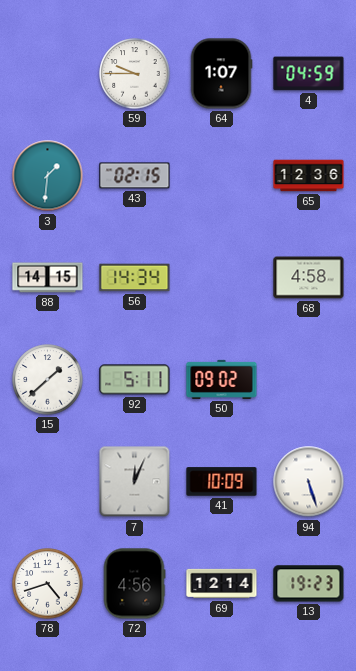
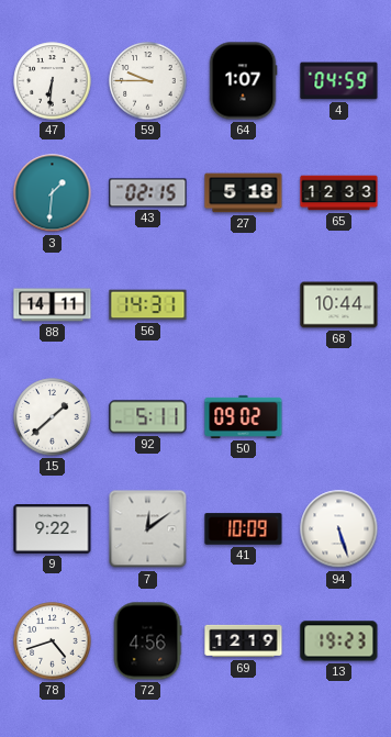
47: none -> 6:31 (53, 81)
27: none -> 5:18 (244, 193)
65: 12:36 -> 12:33 (339, 193)
88: 14:15 -> 14:11 (53, 305)
56: 14:34 -> 14:31 (148, 305)
68: 4:58 -> 10:44 (339, 305)
9: none -> 9:22 (53, 529)
7: 12:04 -> 12:09 (148, 529)
69: 12:14 -> 12:19 (244, 641)
